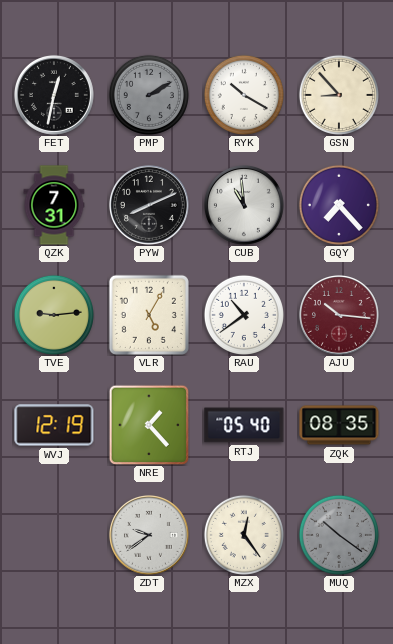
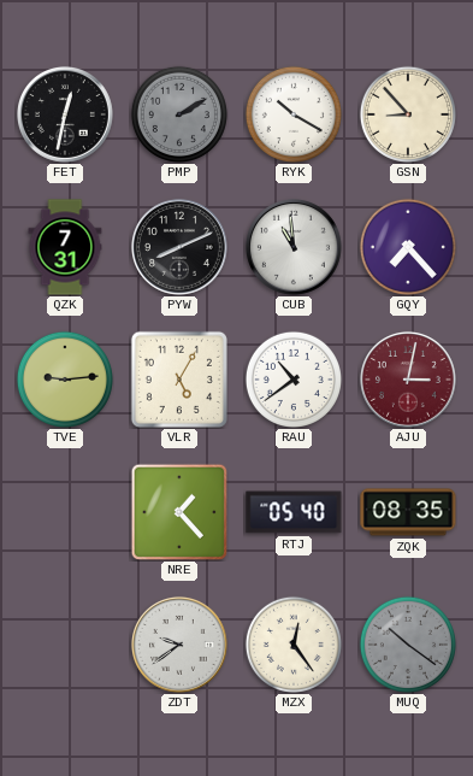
AJU: 10:16 -> 3:02 (408, 380)
WVJ: 12:19 -> none (54, 425)
